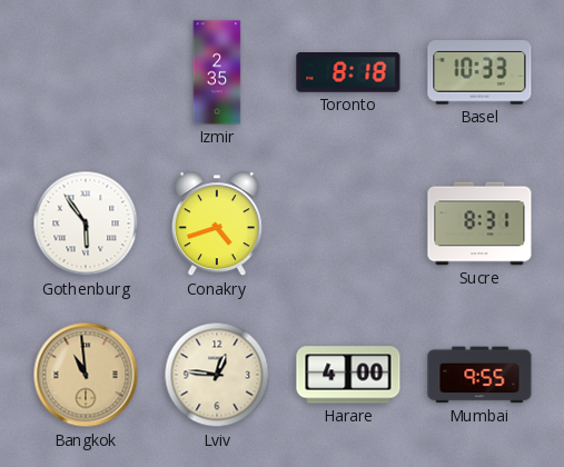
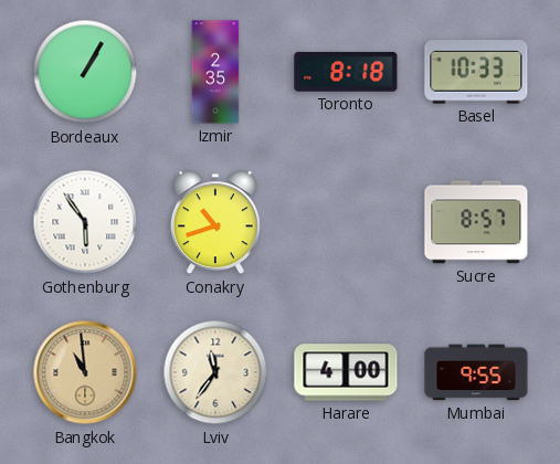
Bordeaux: none -> 1:05 (85, 72)
Conakry: 4:42 -> 10:42 (215, 223)
Sucre: 8:31 -> 8:57 (476, 222)
Lviv: 12:46 -> 11:36 (215, 372)
